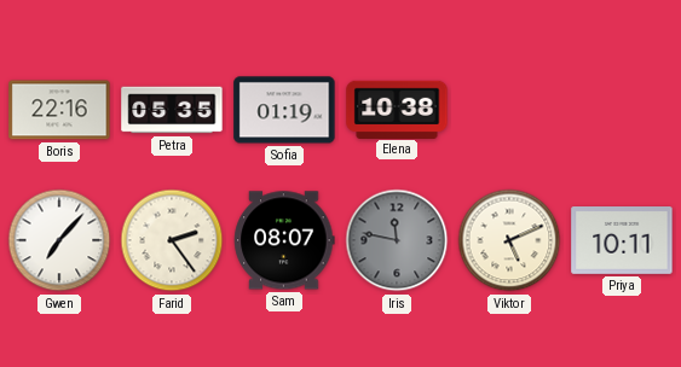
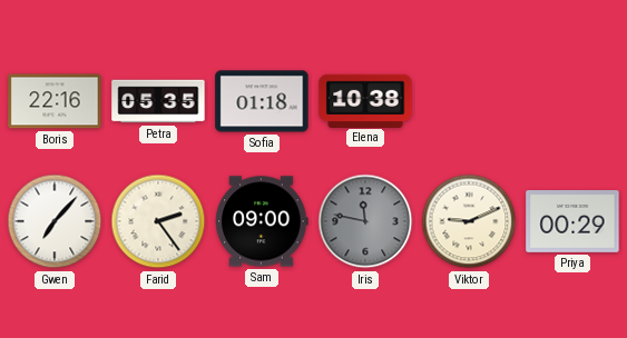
Sofia: 01:19 -> 01:18 (262, 101)
Sam: 08:07 -> 09:00 (262, 221)
Viktor: 5:11 -> 9:11 (469, 221)
Priya: 10:11 -> 00:29 (572, 222)
